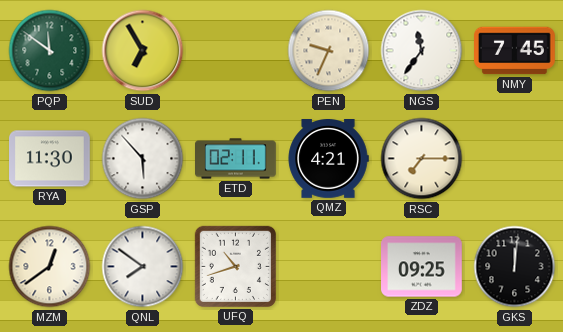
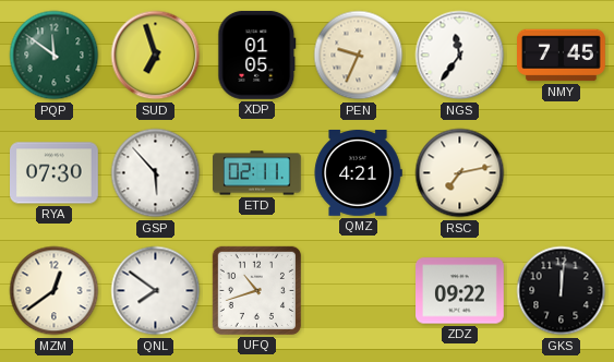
SUD: 6:55 -> 6:57 (156, 56)
XDP: none -> 01:05 (257, 55)
RYA: 11:30 -> 07:30 (55, 173)
RSC: 7:15 -> 7:13 (460, 173)
ZDZ: 09:25 -> 09:22 (460, 291)
